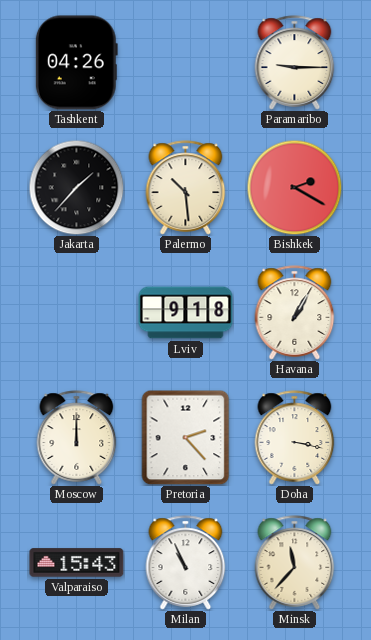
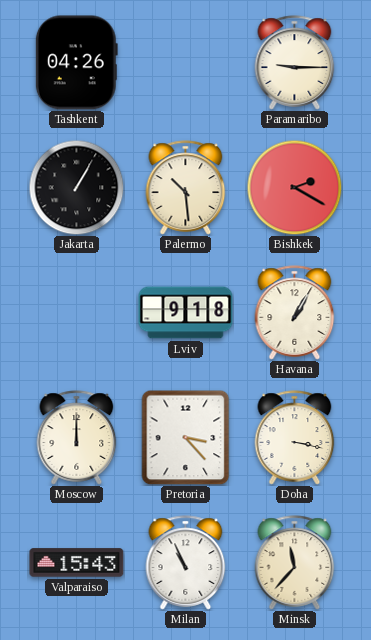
Jakarta: 1:37 -> 1:05 (76, 187)
Pretoria: 2:23 -> 3:23 (186, 437)
